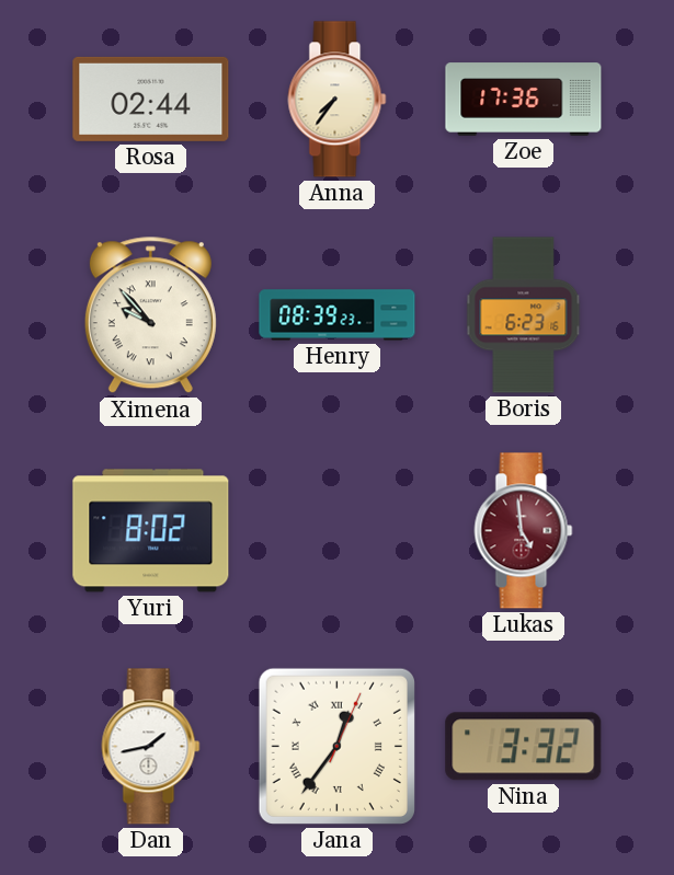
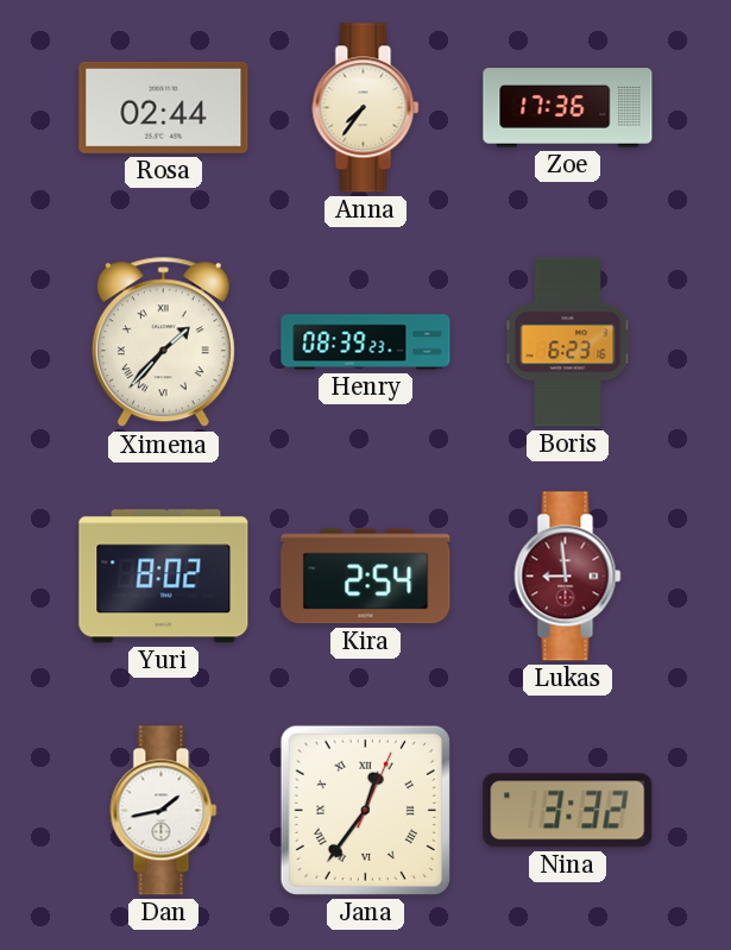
Ximena: 9:53 -> 1:37 (163, 342)
Kira: none -> 2:54 (366, 577)
Lukas: 4:59 -> 8:59 (568, 577)
